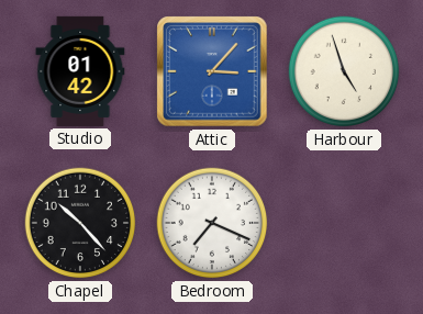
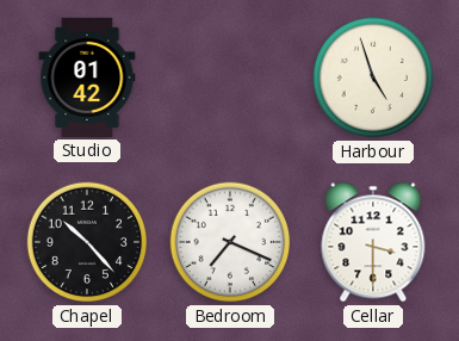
Attic: 3:07 -> none (212, 71)
Cellar: none -> 3:30 (373, 242)
